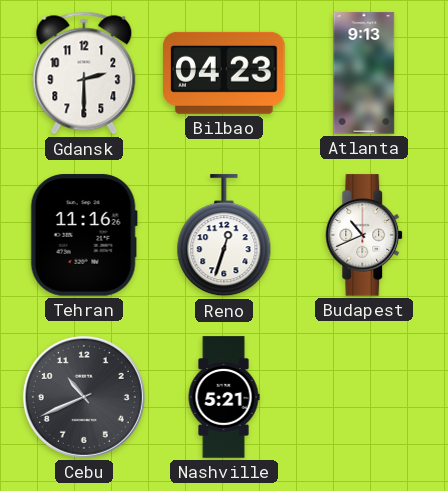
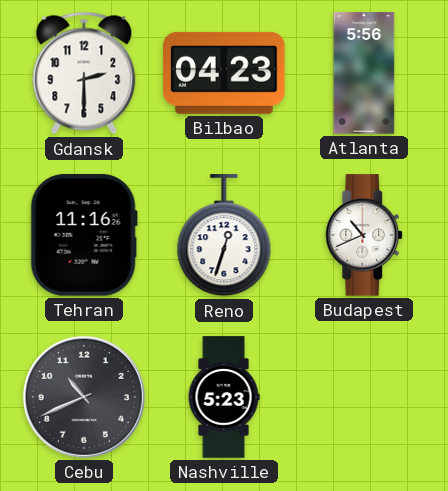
Atlanta: 9:13 -> 5:56 (364, 73)
Nashville: 5:21 -> 5:23 (224, 397)
